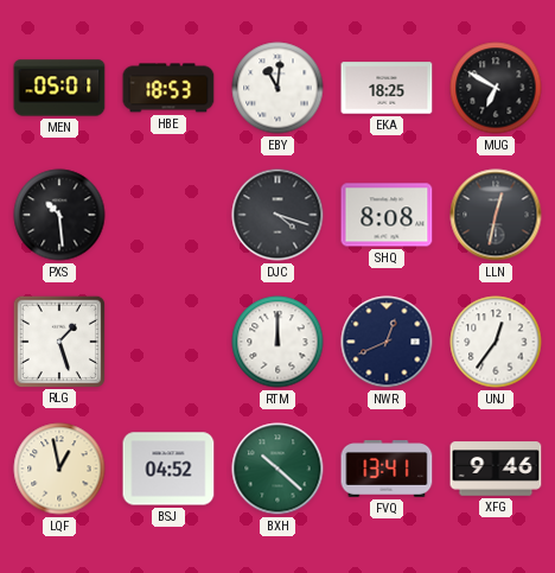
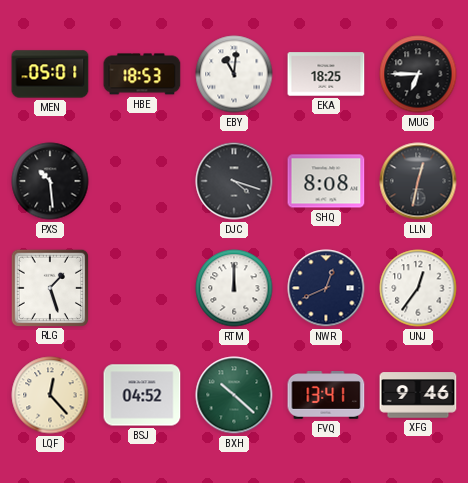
MUG: 6:50 -> 6:45 (418, 74)
LQF: 12:58 -> 12:23 (50, 395)
